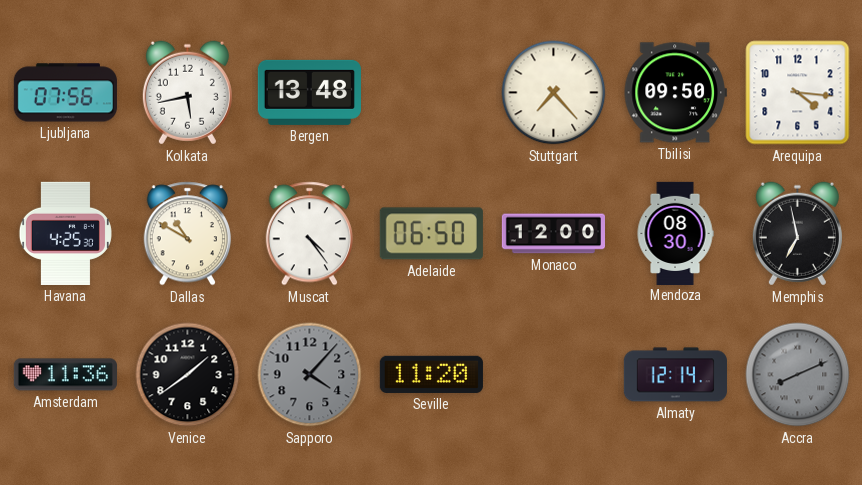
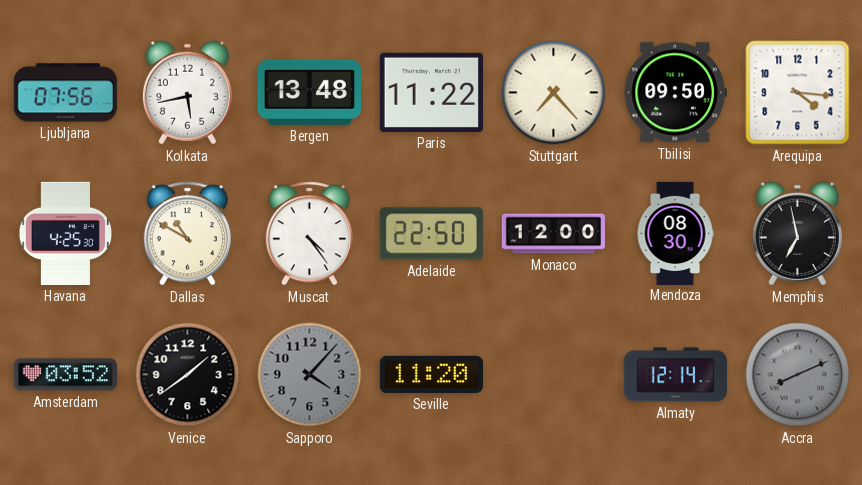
Paris: none -> 11:22 (431, 92)
Adelaide: 06:50 -> 22:50 (431, 234)
Amsterdam: 11:36 -> 03:52 (65, 375)
